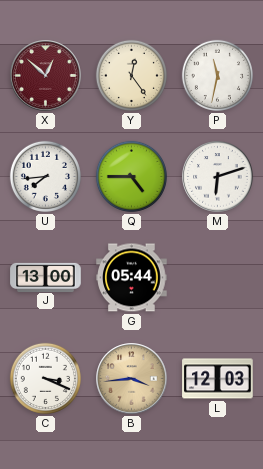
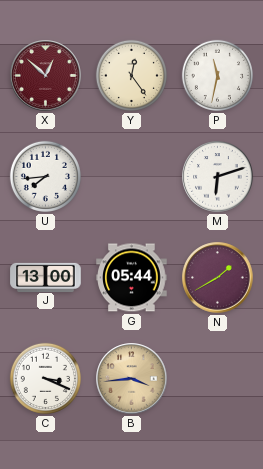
Q: 4:45 -> none (131, 176)
N: none -> 1:40 (218, 278)
L: 12:03 -> none (218, 379)
